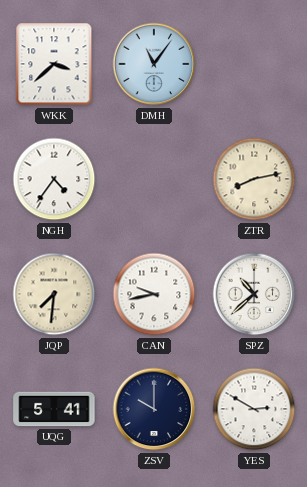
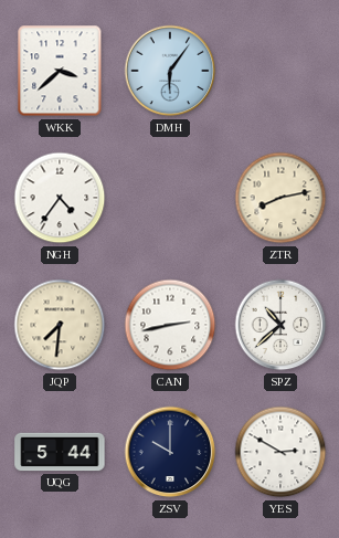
DMH: 11:06 -> 6:06 (170, 71)
CAN: 9:43 -> 2:43 (170, 325)
UQG: 5:41 -> 5:44 (60, 452)
